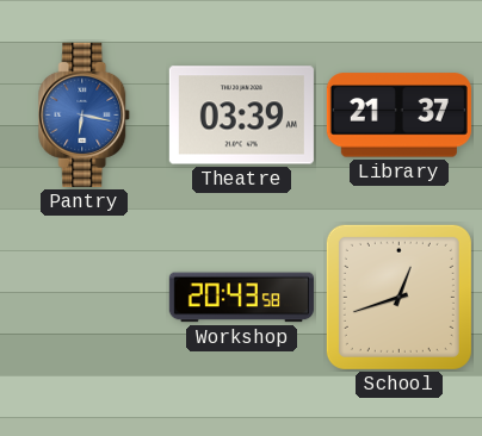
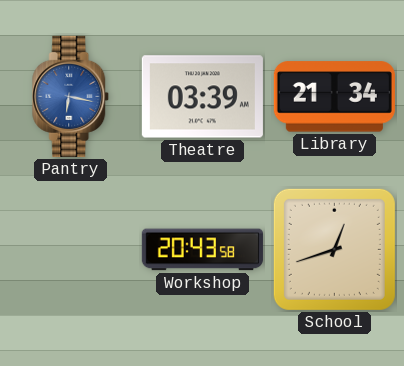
Library: 21:37 -> 21:34 (334, 97)
